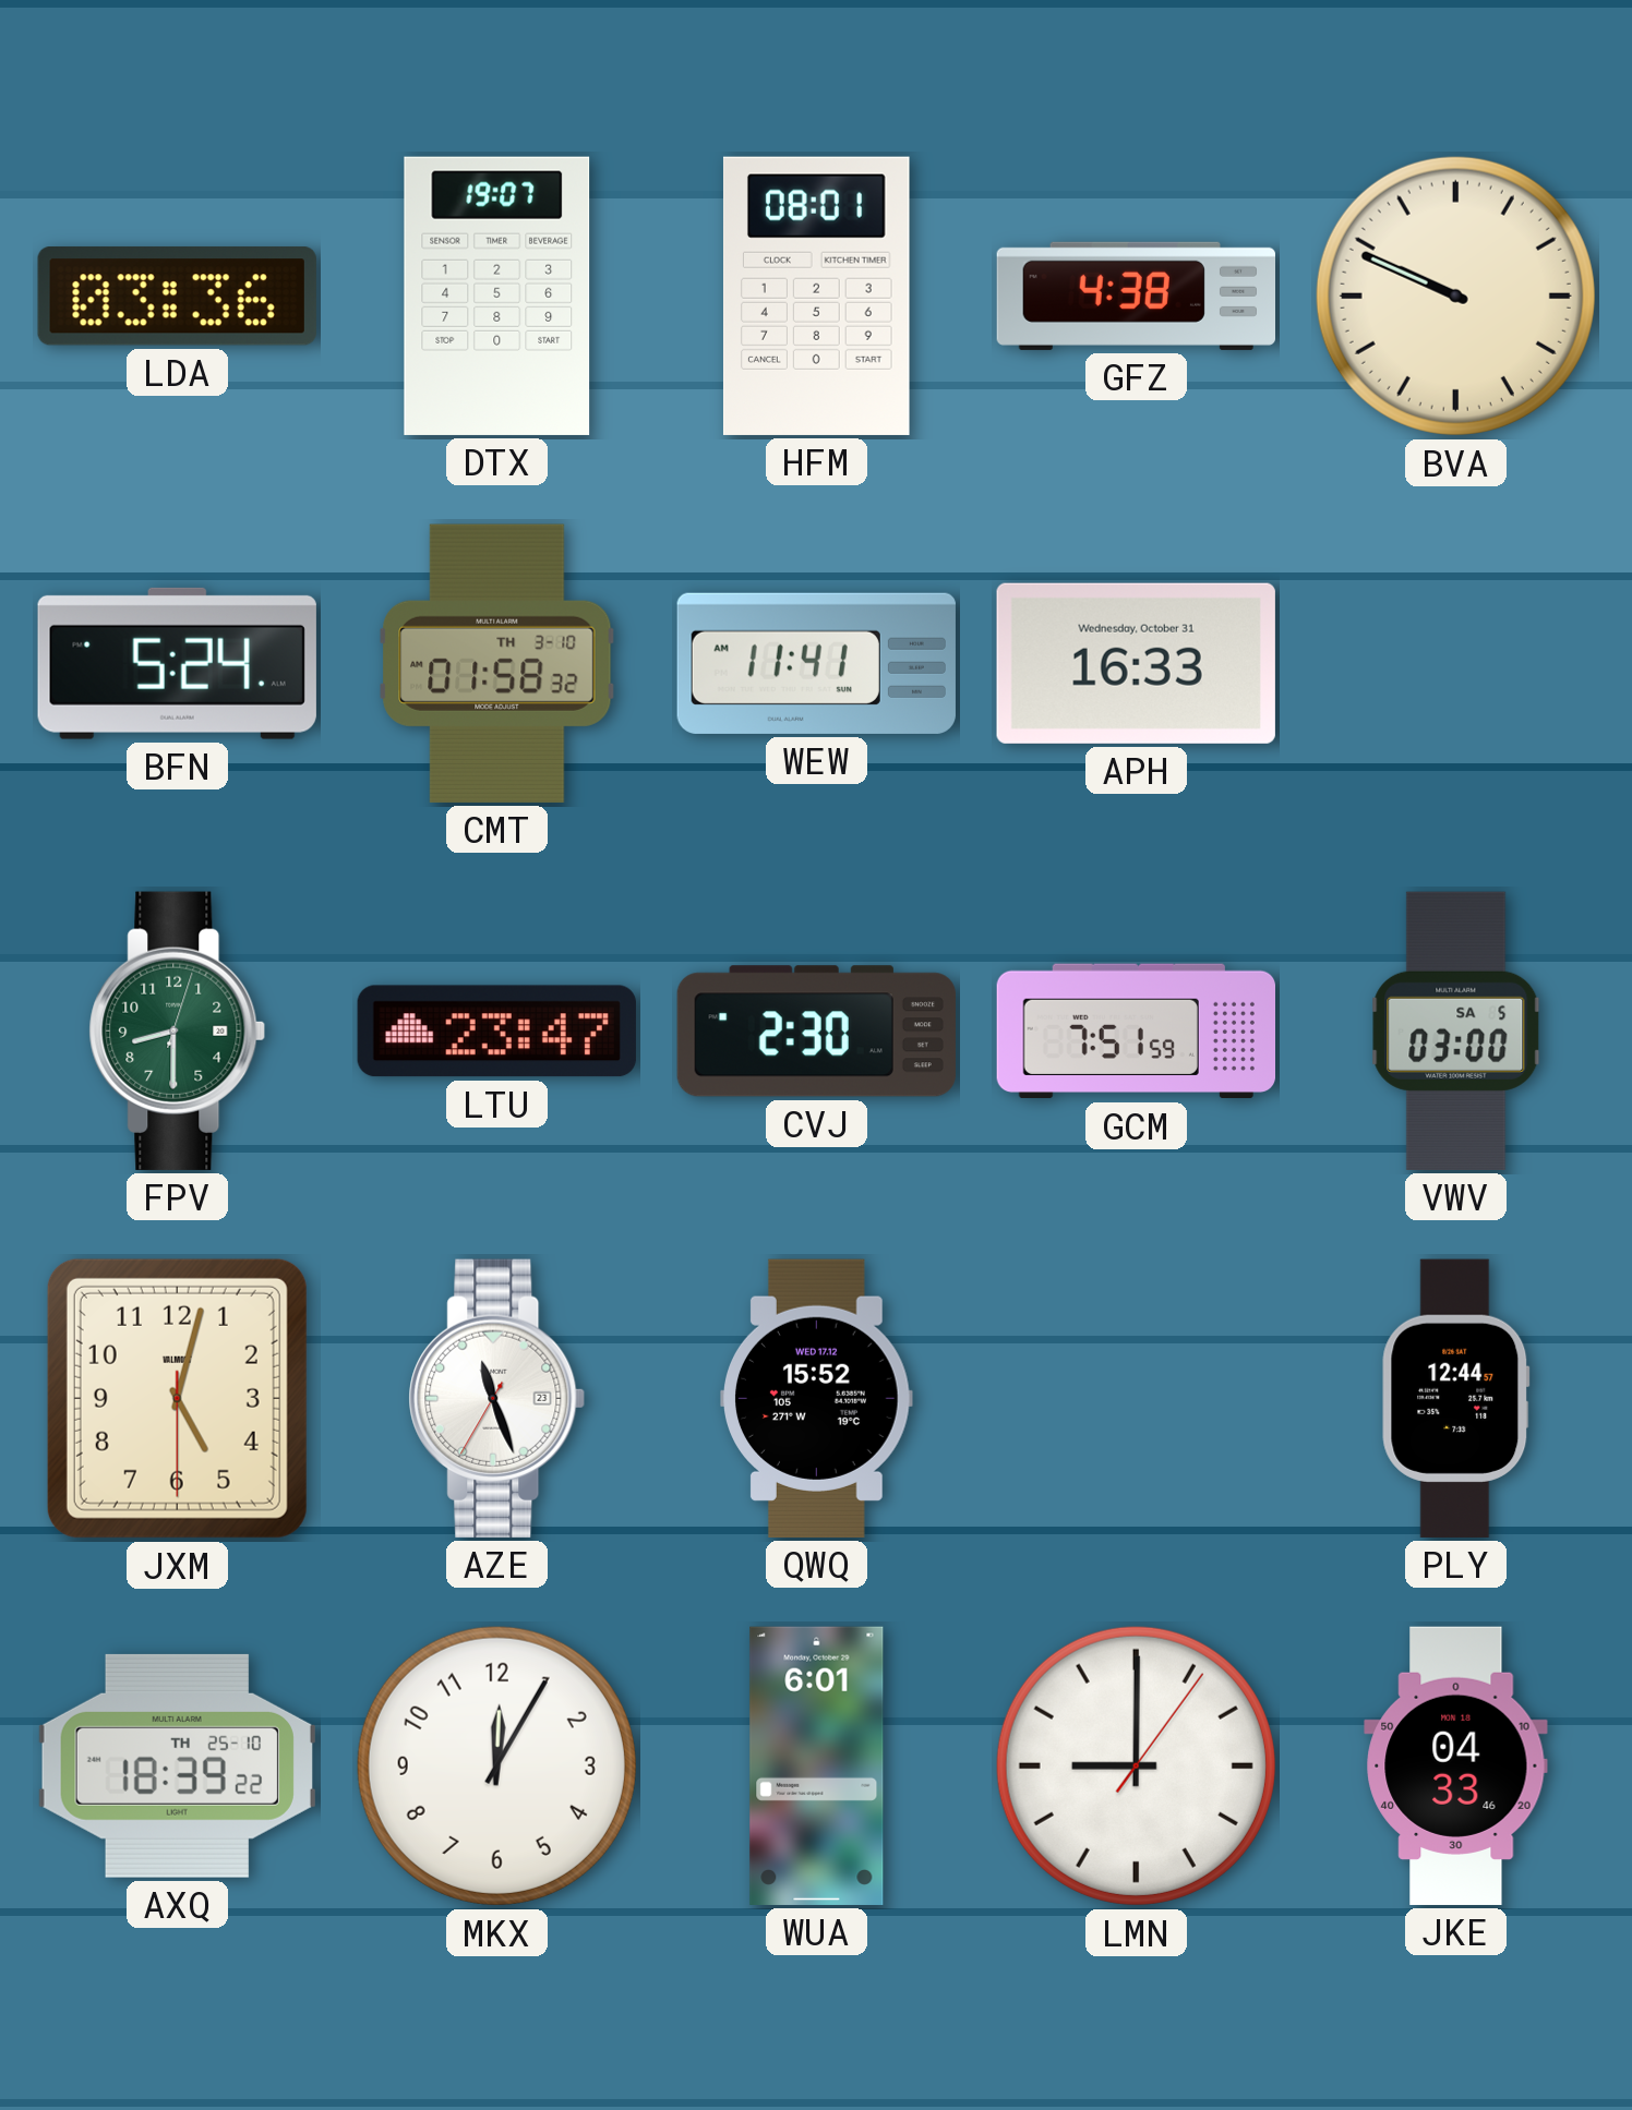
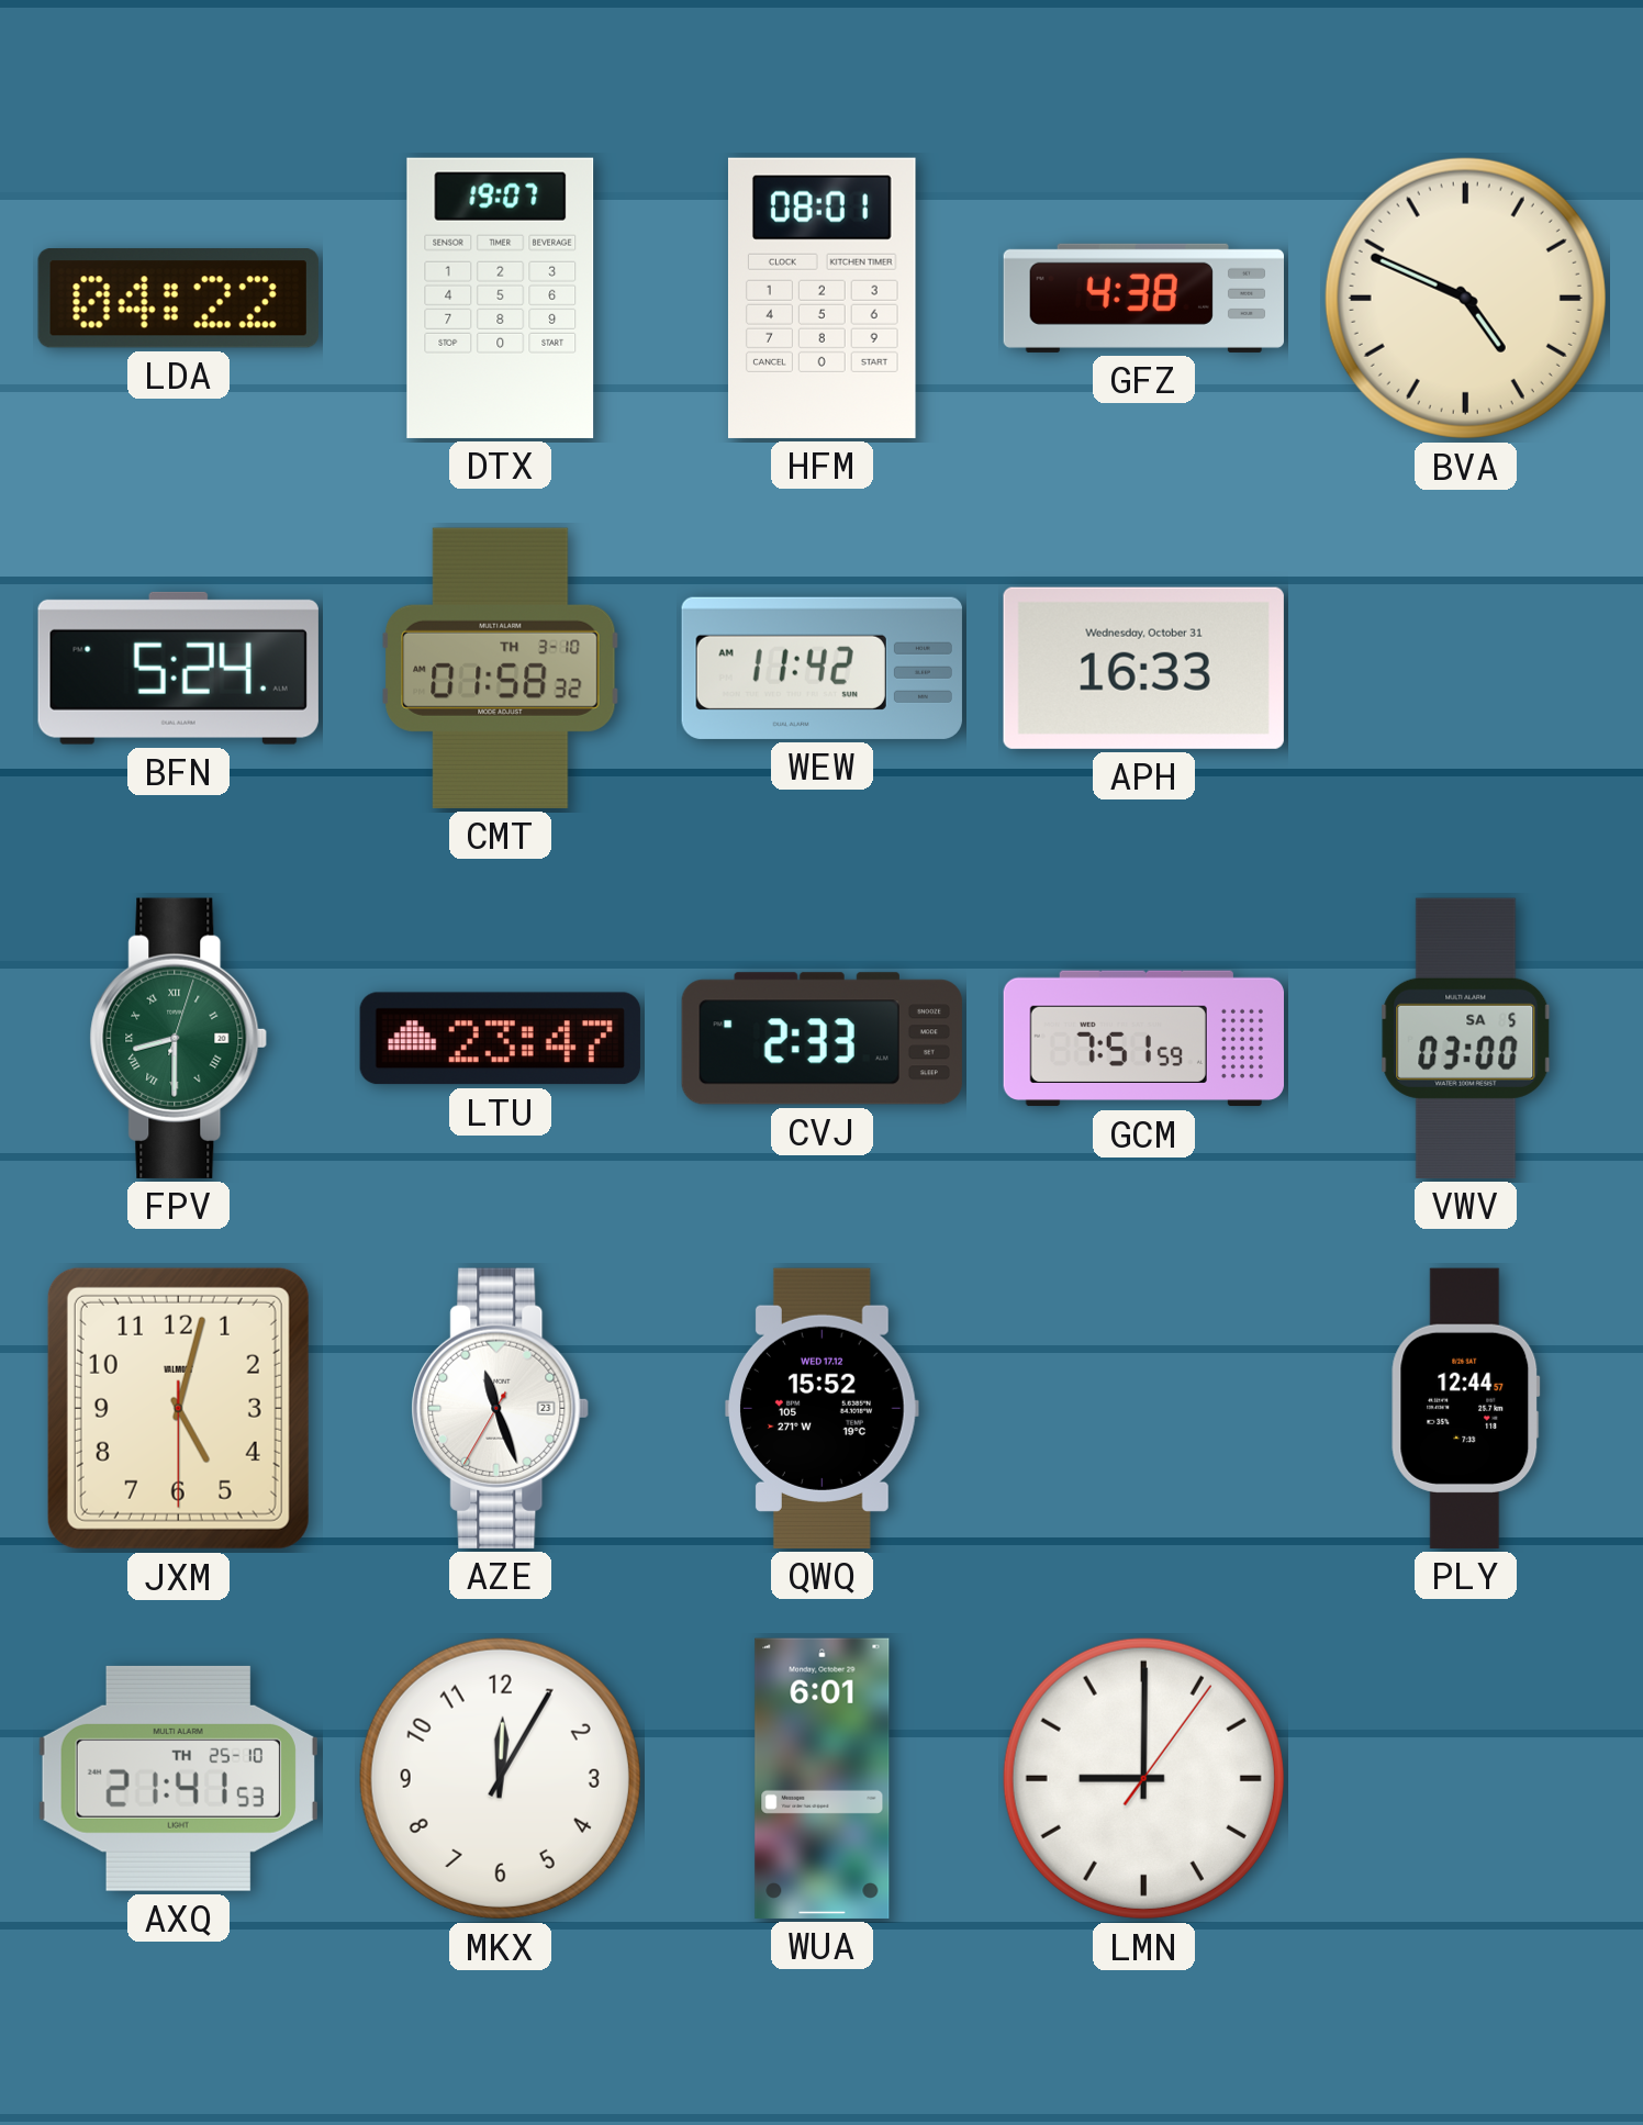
LDA: 03:36 -> 04:22 (178, 299)
BVA: 9:49 -> 4:49 (1465, 298)
WEW: 11:41 -> 11:42 (821, 668)
FPV numerals: Arabic -> Roman (179, 1038)
CVJ: 2:30 -> 2:33 (821, 1039)
AXQ: 18:39 -> 21:41 (178, 1778)
JKE: 04:33 -> none (1456, 1765)
